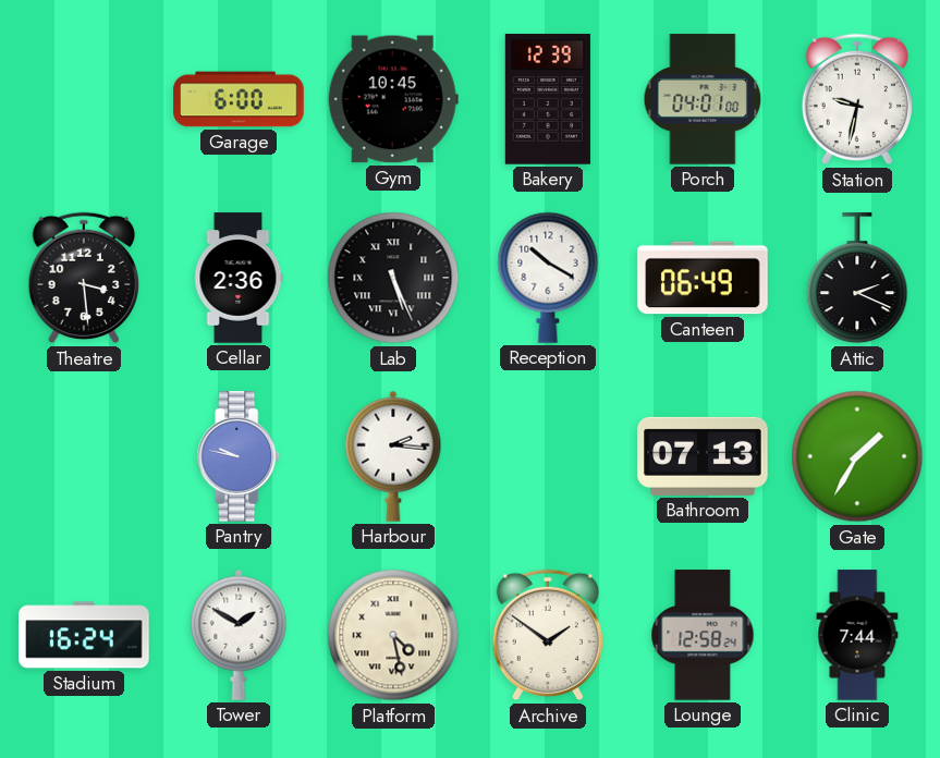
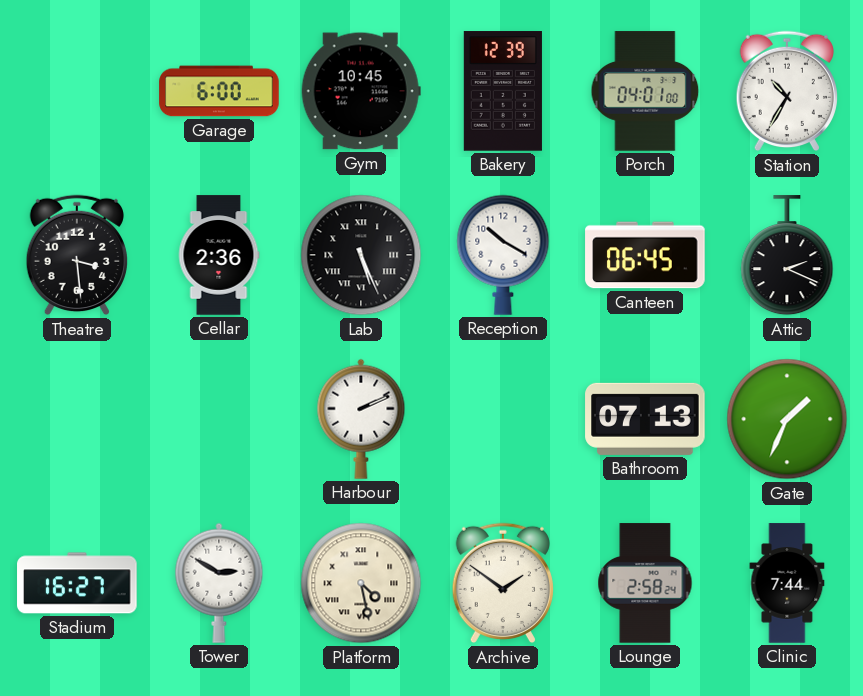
Station: 9:32 -> 10:35 (787, 91)
Canteen: 06:49 -> 06:45 (645, 255)
Pantry: 9:47 -> none (239, 456)
Harbour: 2:16 -> 2:11 (361, 419)
Gate: 1:35 -> 1:34 (787, 419)
Stadium: 16:24 -> 16:27 (77, 583)
Tower: 1:50 -> 2:50 (219, 583)
Lounge: 12:58 -> 2:58 (645, 583)
